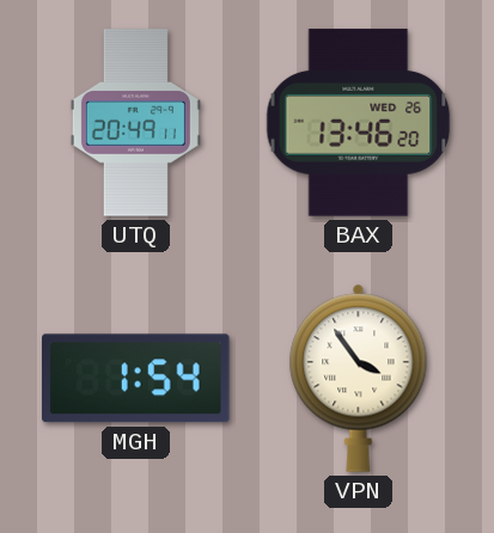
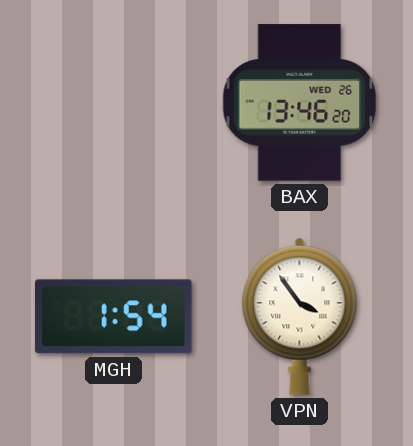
UTQ: 20:49 -> none (135, 123)
